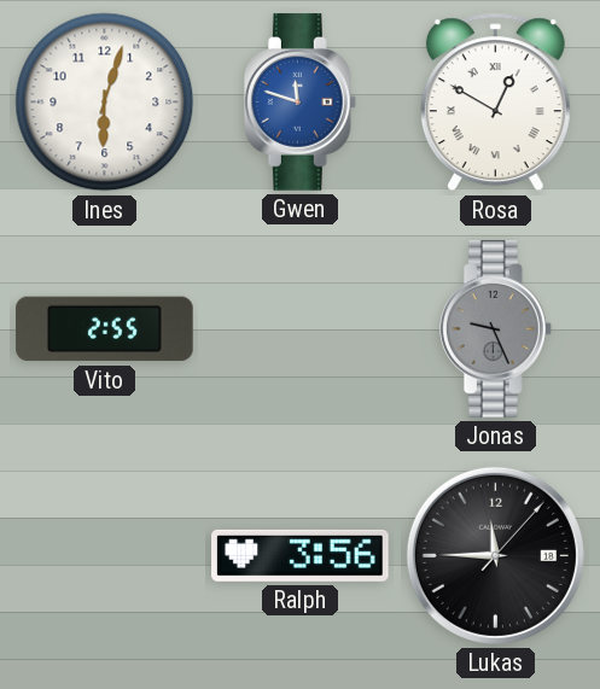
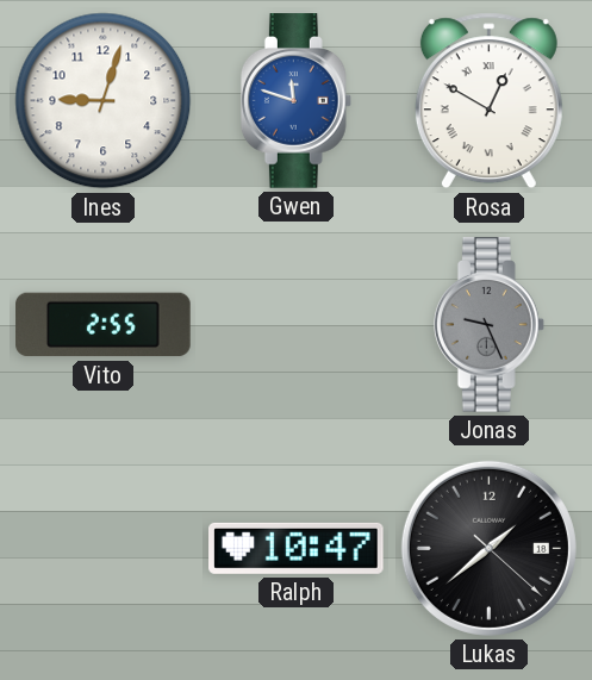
Ines: 6:03 -> 9:03 (104, 101)
Ralph: 3:56 -> 10:47 (297, 548)
Lukas: 11:45 -> 1:38 (488, 548)
